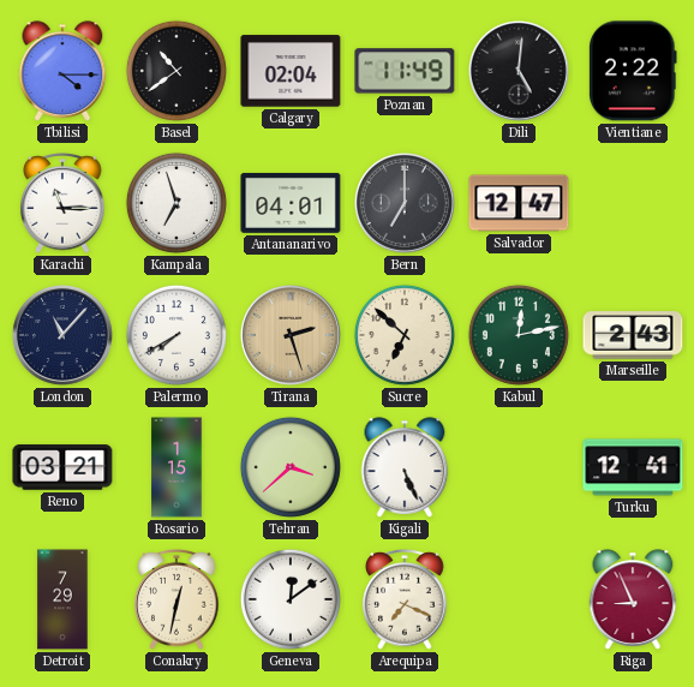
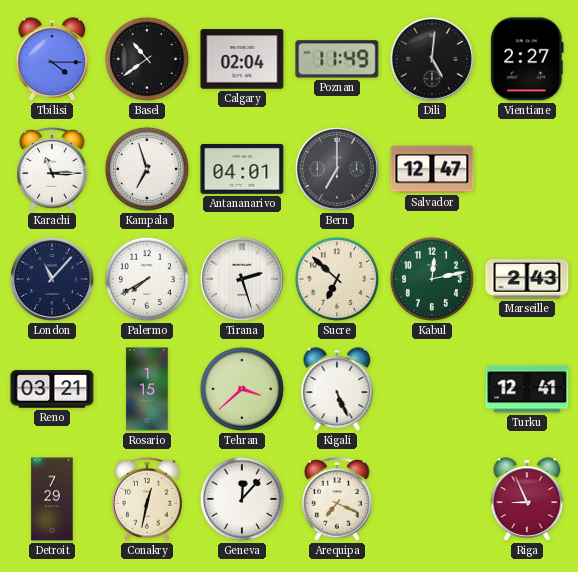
Vientiane: 2:22 -> 2:27 (527, 59)
Tirana dial: champagne -> white (242, 279)
Geneva: 12:09 -> 12:07 (242, 499)
